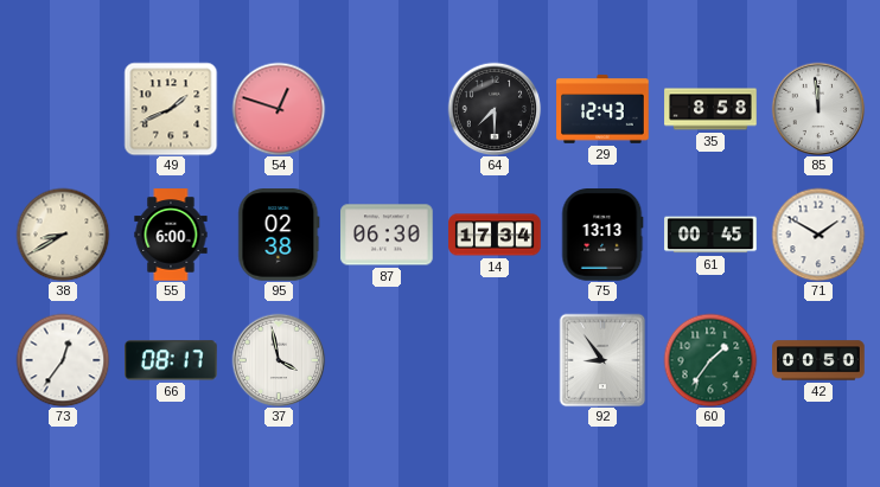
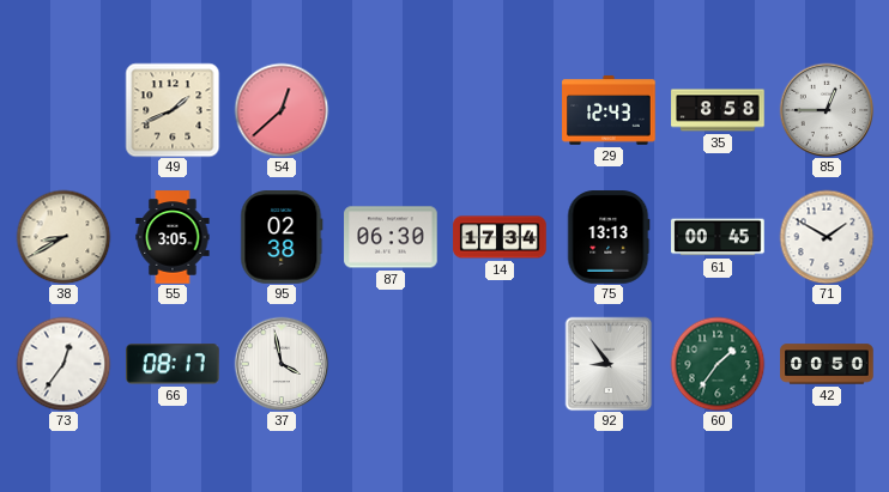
54: 12:48 -> 12:38 (282, 110)
64: 7:30 -> none (495, 109)
85: 11:59 -> 12:45 (827, 110)
55: 6:00 -> 3:05 (173, 237)
